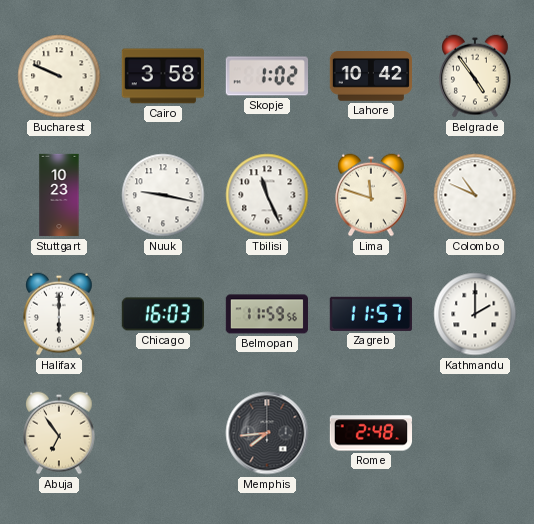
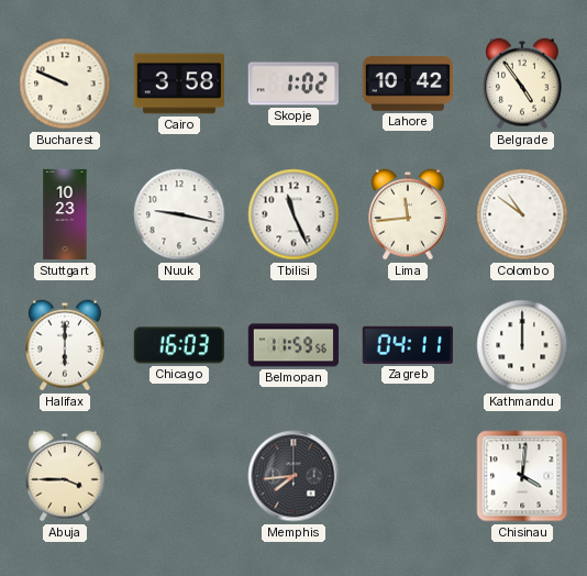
Lima: 11:48 -> 11:44 (408, 214)
Colombo: 10:49 -> 10:51 (522, 214)
Zagreb: 11:57 -> 04:11 (408, 345)
Kathmandu: 2:00 -> 12:00 (522, 345)
Abuja: 6:54 -> 3:45 (65, 476)
Rome: 2:48 -> none (370, 433)
Chisinau: none -> 4:01 (522, 476)
